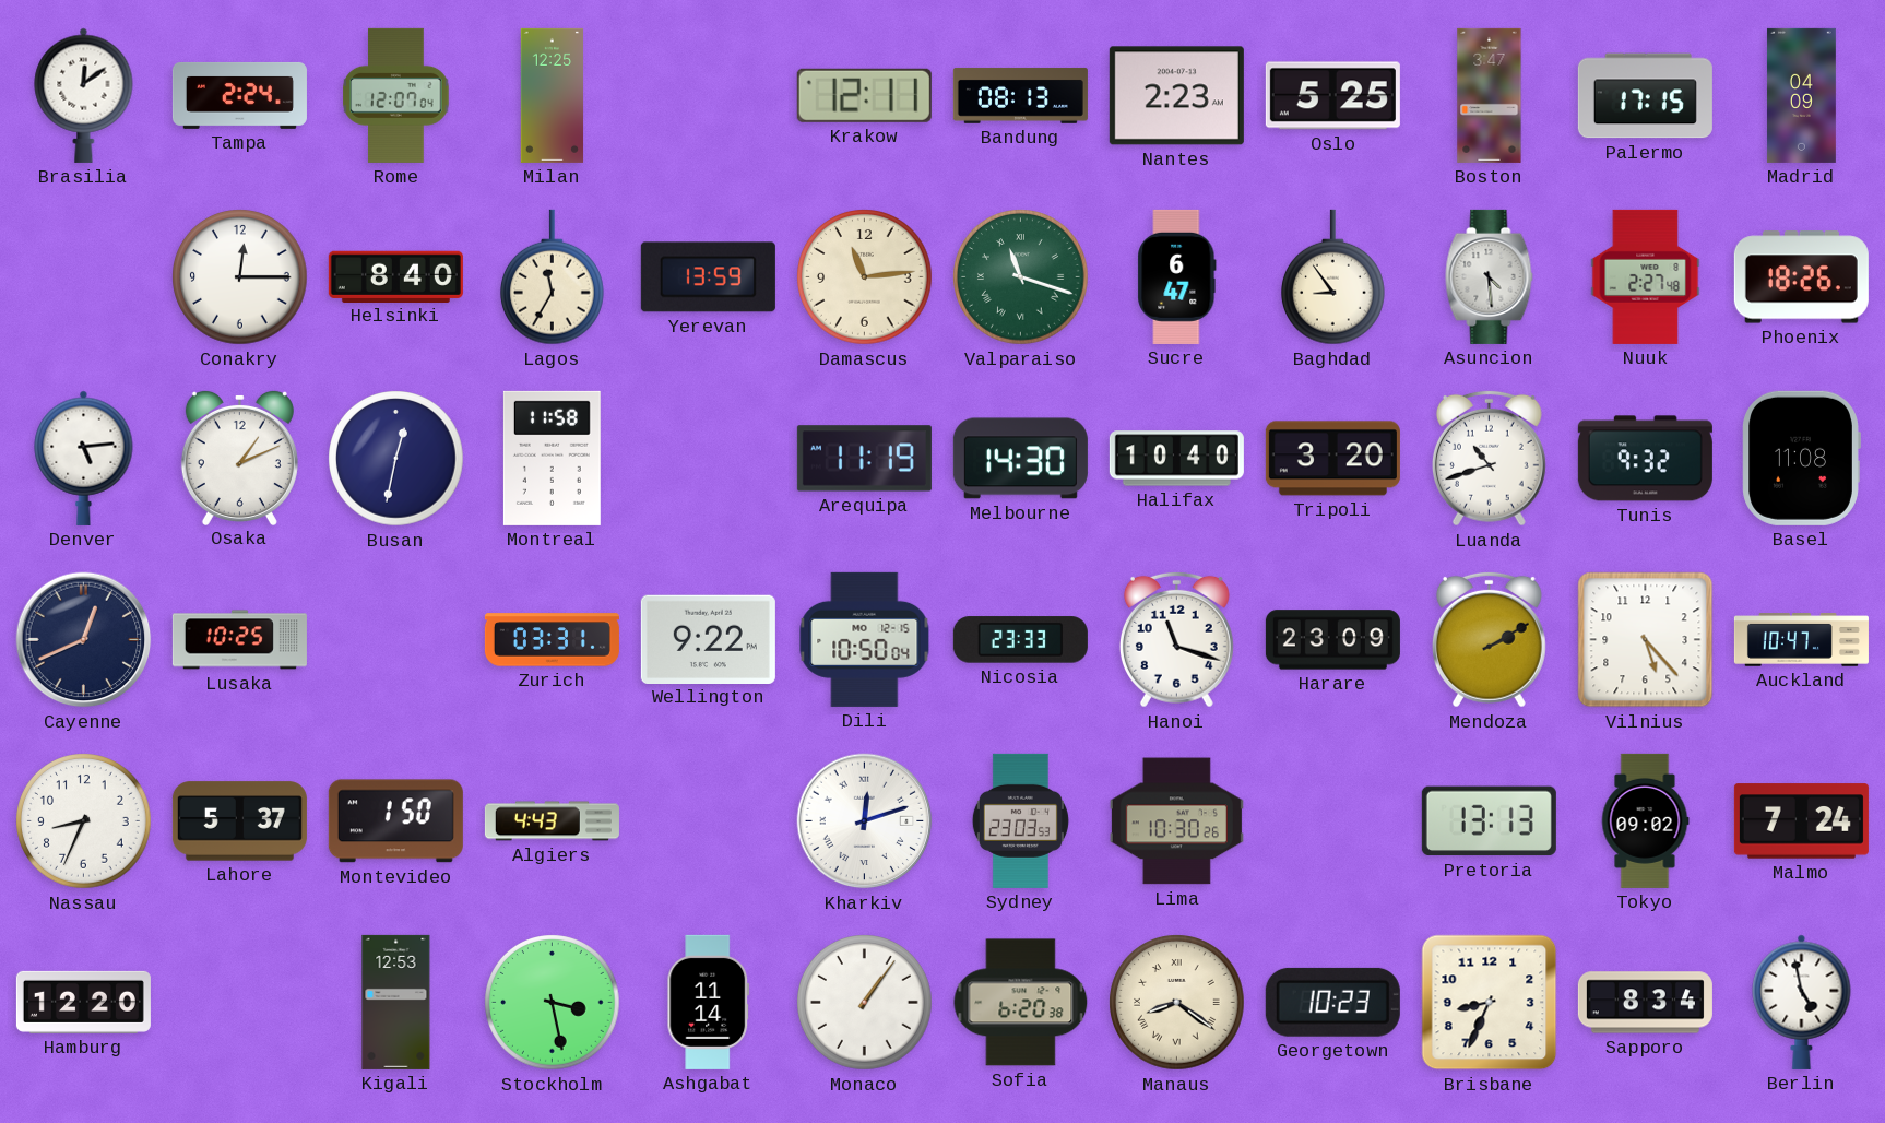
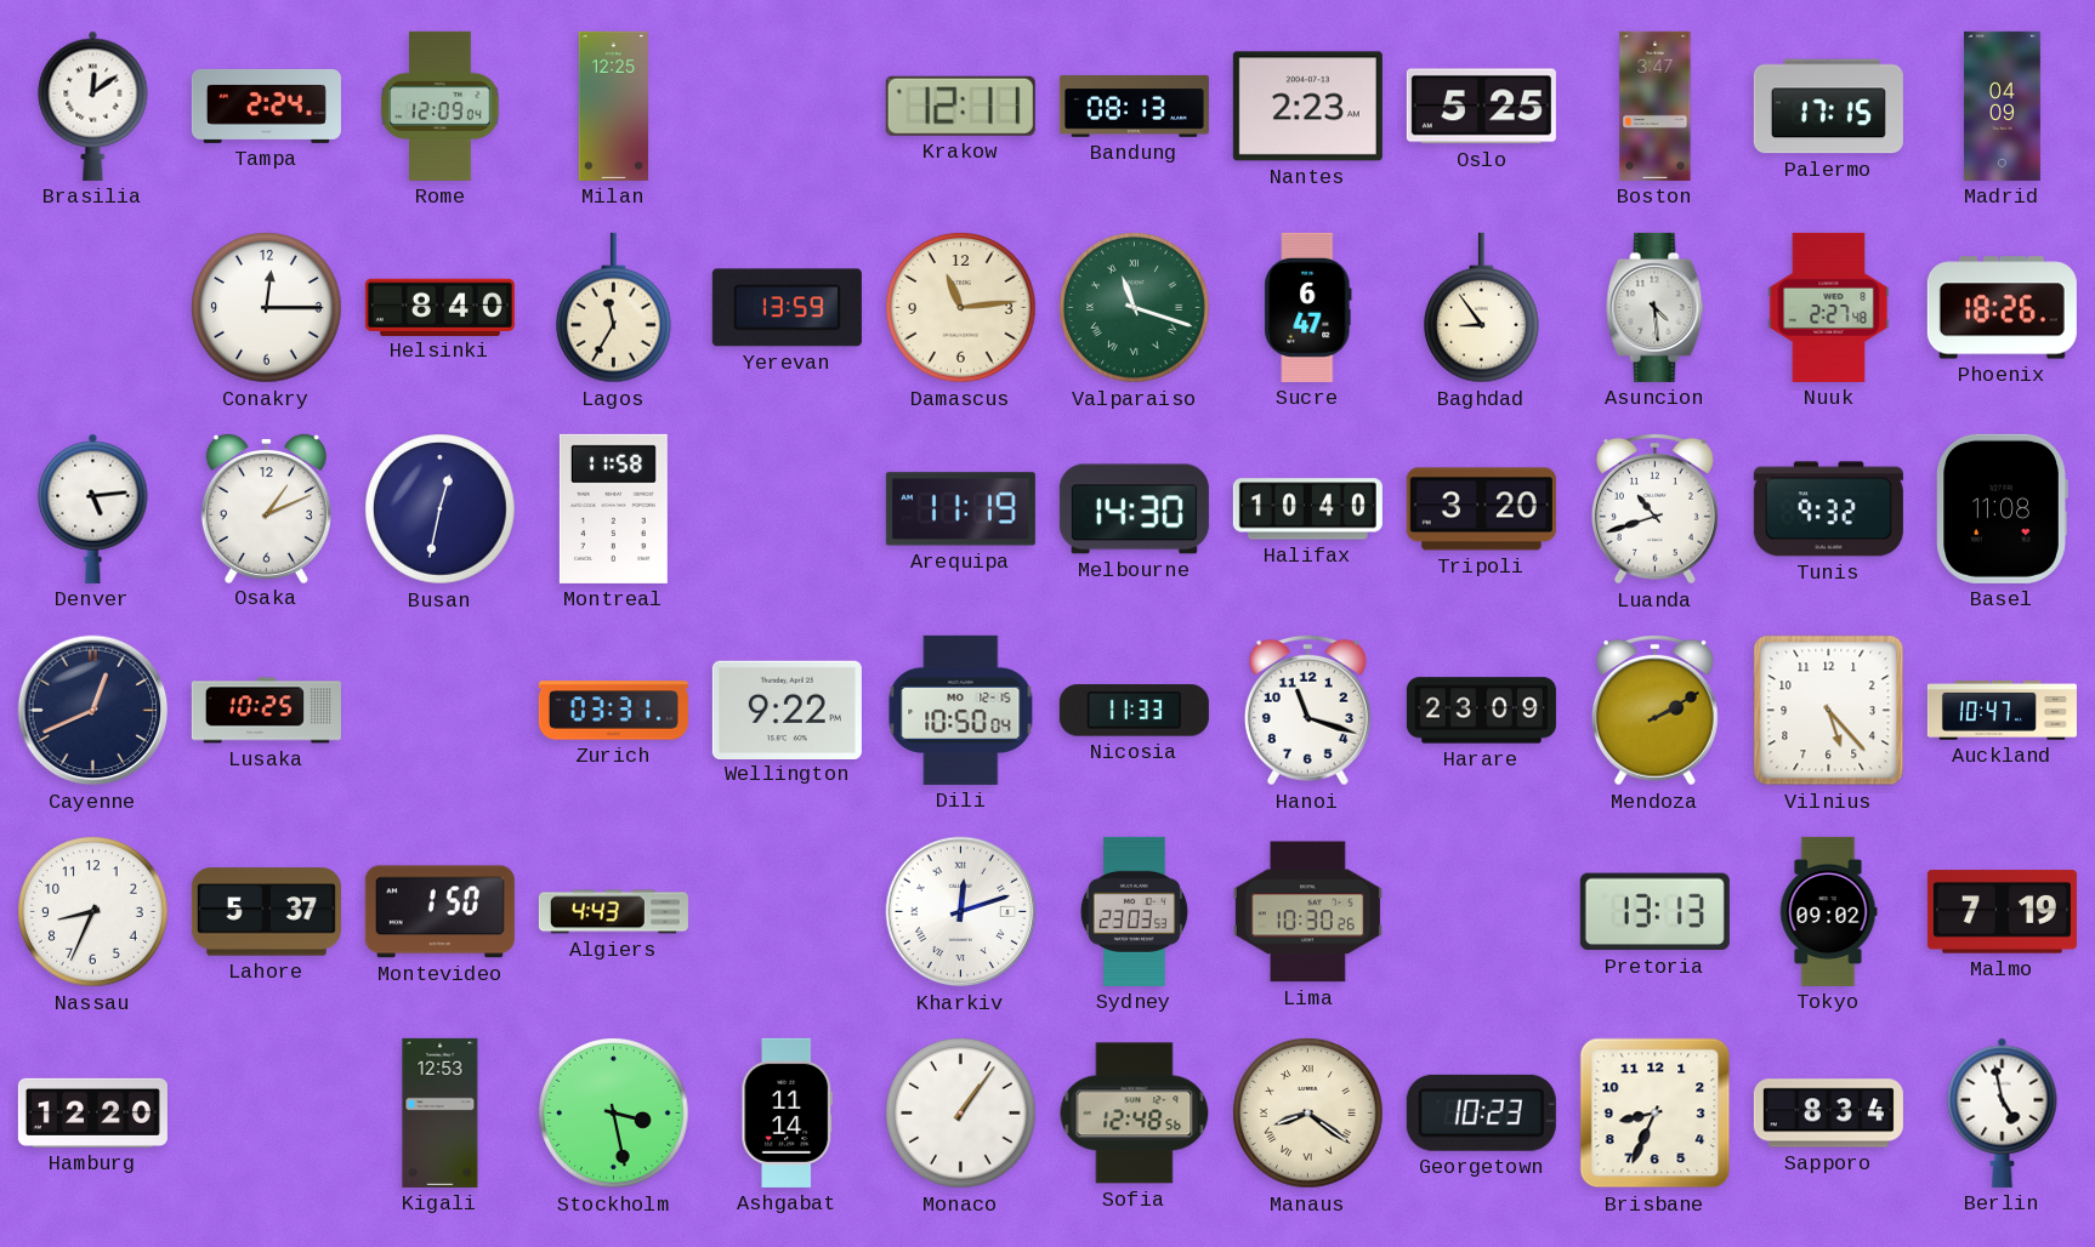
Rome: 12:07 -> 12:09 (441, 106)
Nicosia: 23:33 -> 11:33 (1134, 711)
Malmo: 7:24 -> 7:19 (2002, 912)
Sofia: 6:20 -> 12:48 (1135, 1114)
